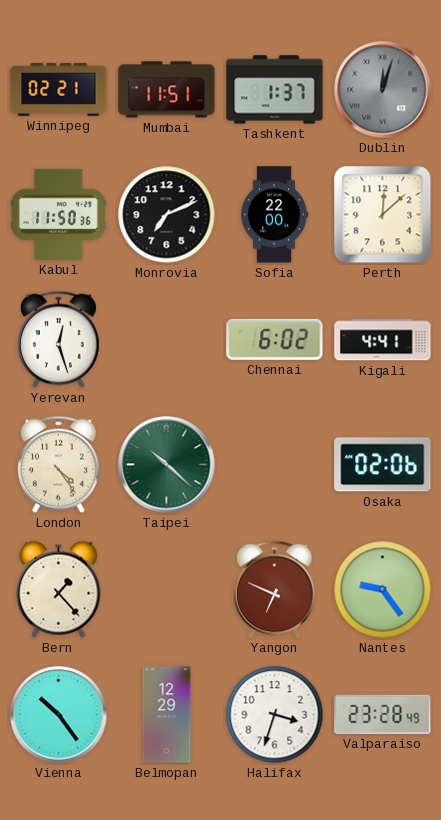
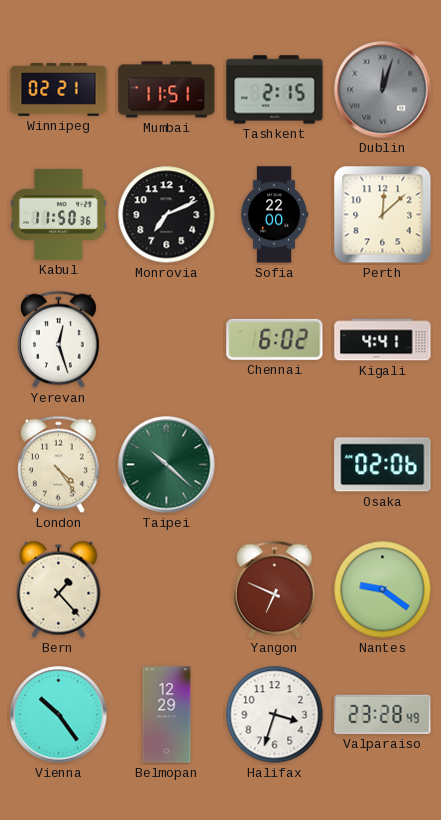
Tashkent: 1:37 -> 2:15 (275, 90)
Nantes: 9:24 -> 9:21 (383, 590)
